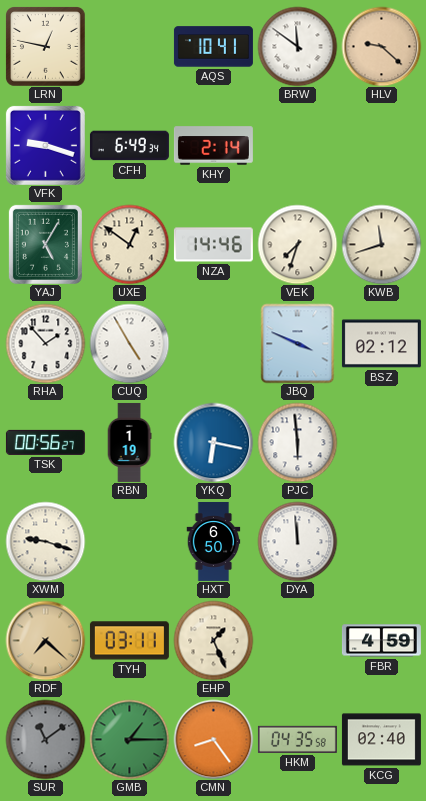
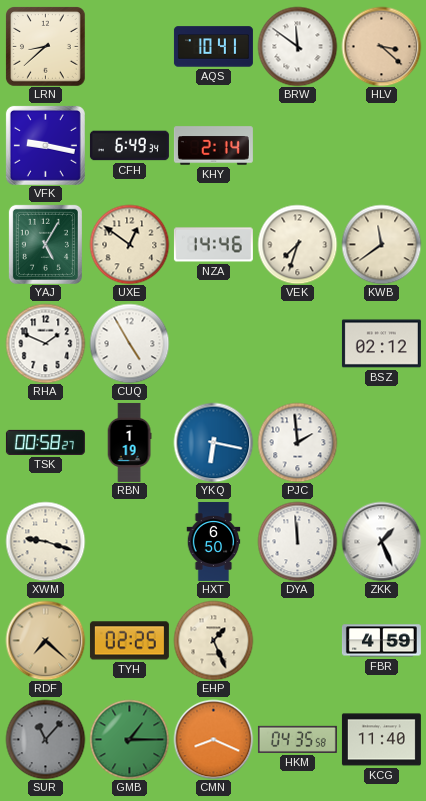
LRN: 12:47 -> 8:38 (46, 47)
HLV: 9:22 -> 3:22 (381, 46)
VFK: 9:18 -> 9:17 (45, 145)
KWB: 11:42 -> 11:39 (381, 244)
RHA: 1:53 -> 1:49 (45, 343)
JBQ: 3:49 -> none (298, 343)
TSK: 00:56 -> 00:58 (45, 442)
PJC: 5:59 -> 1:59 (297, 442)
ZKK: none -> 1:26 (381, 541)
TYH: 03:11 -> 02:25 (129, 641)
SUR: 11:09 -> 11:07 (45, 739)
CMN: 8:24 -> 8:19 (213, 739)
KCG: 02:40 -> 11:40 (381, 740)
